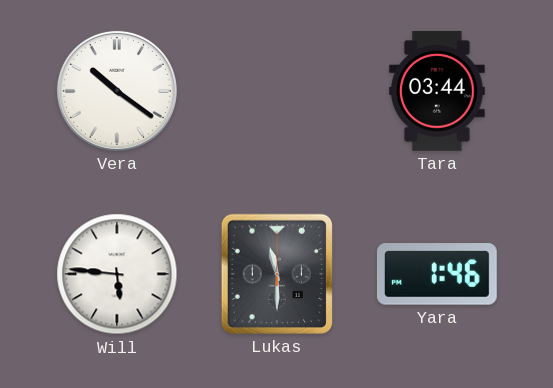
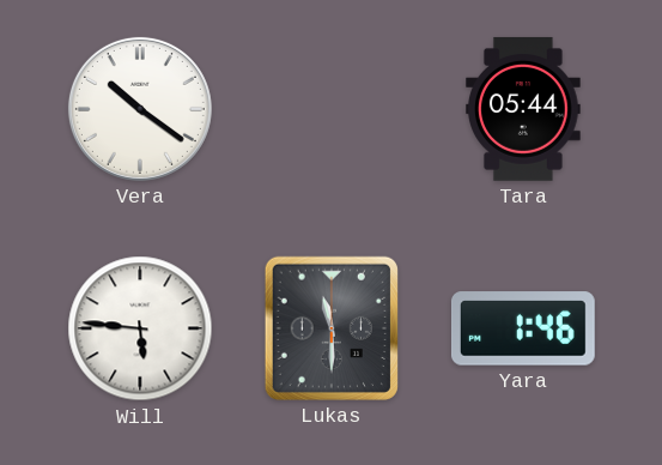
Tara: 03:44 -> 05:44 (524, 109)
